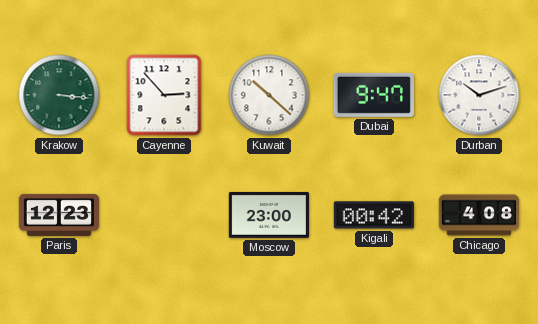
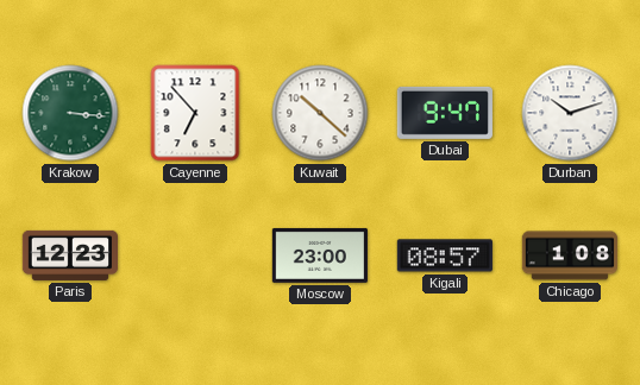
Cayenne: 2:53 -> 6:53 (195, 113)
Kigali: 00:42 -> 08:57 (445, 255)
Chicago: 4:08 -> 1:08 (569, 255)
